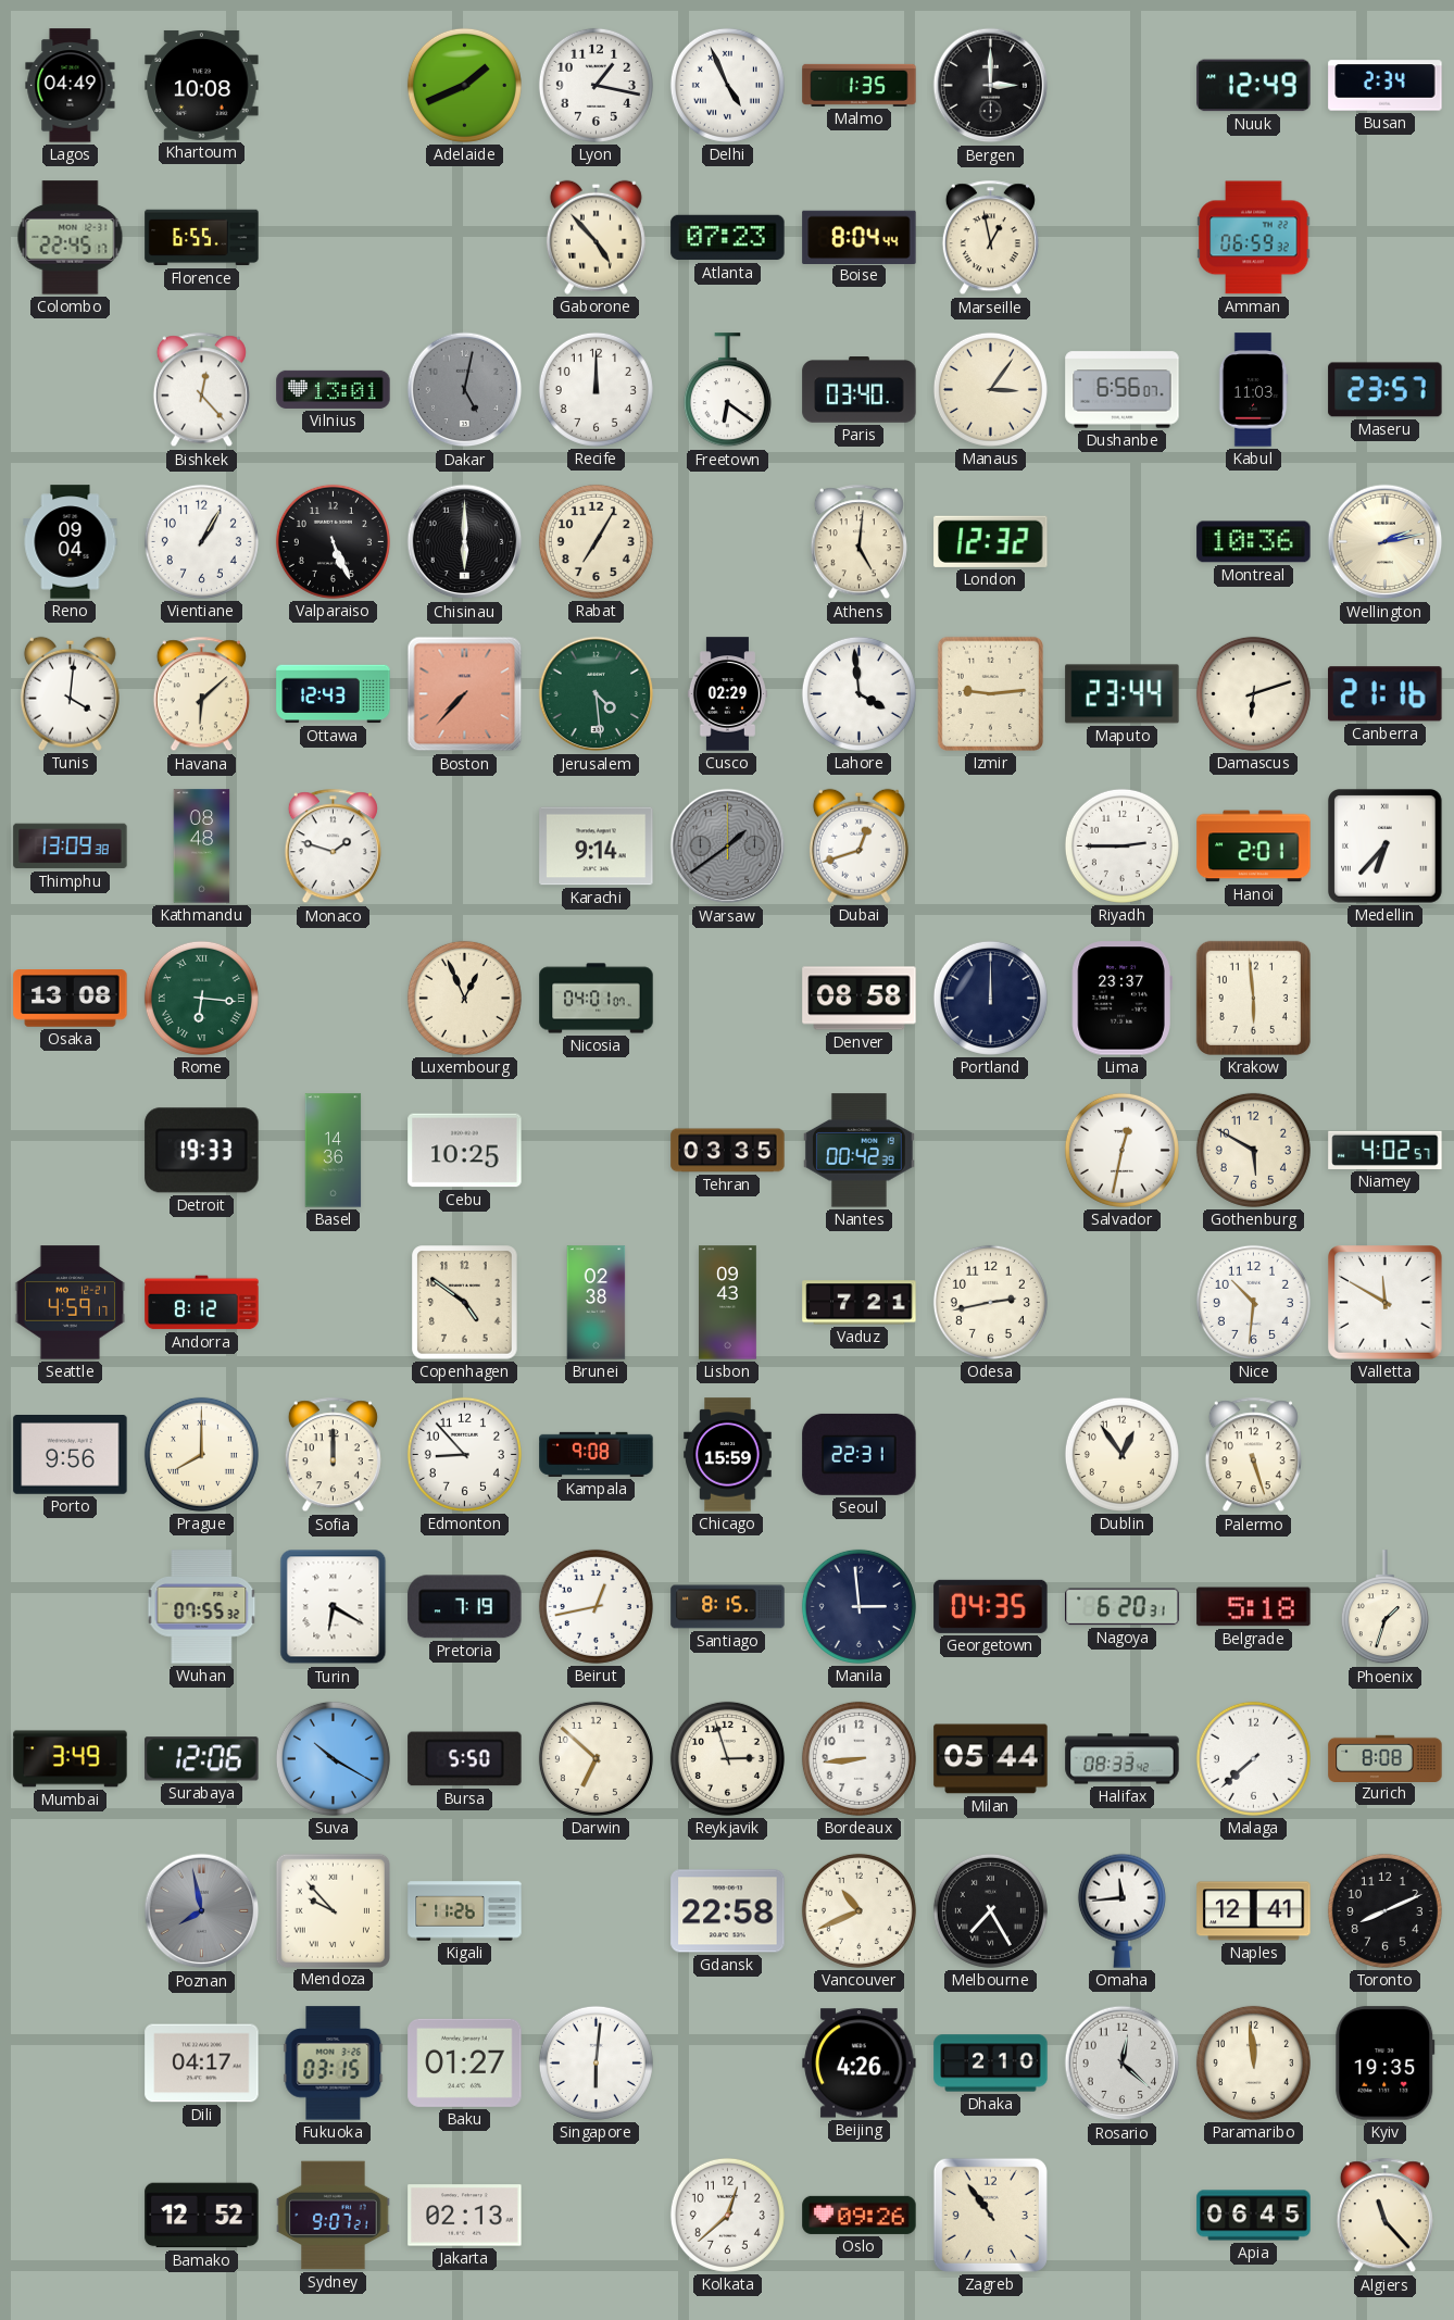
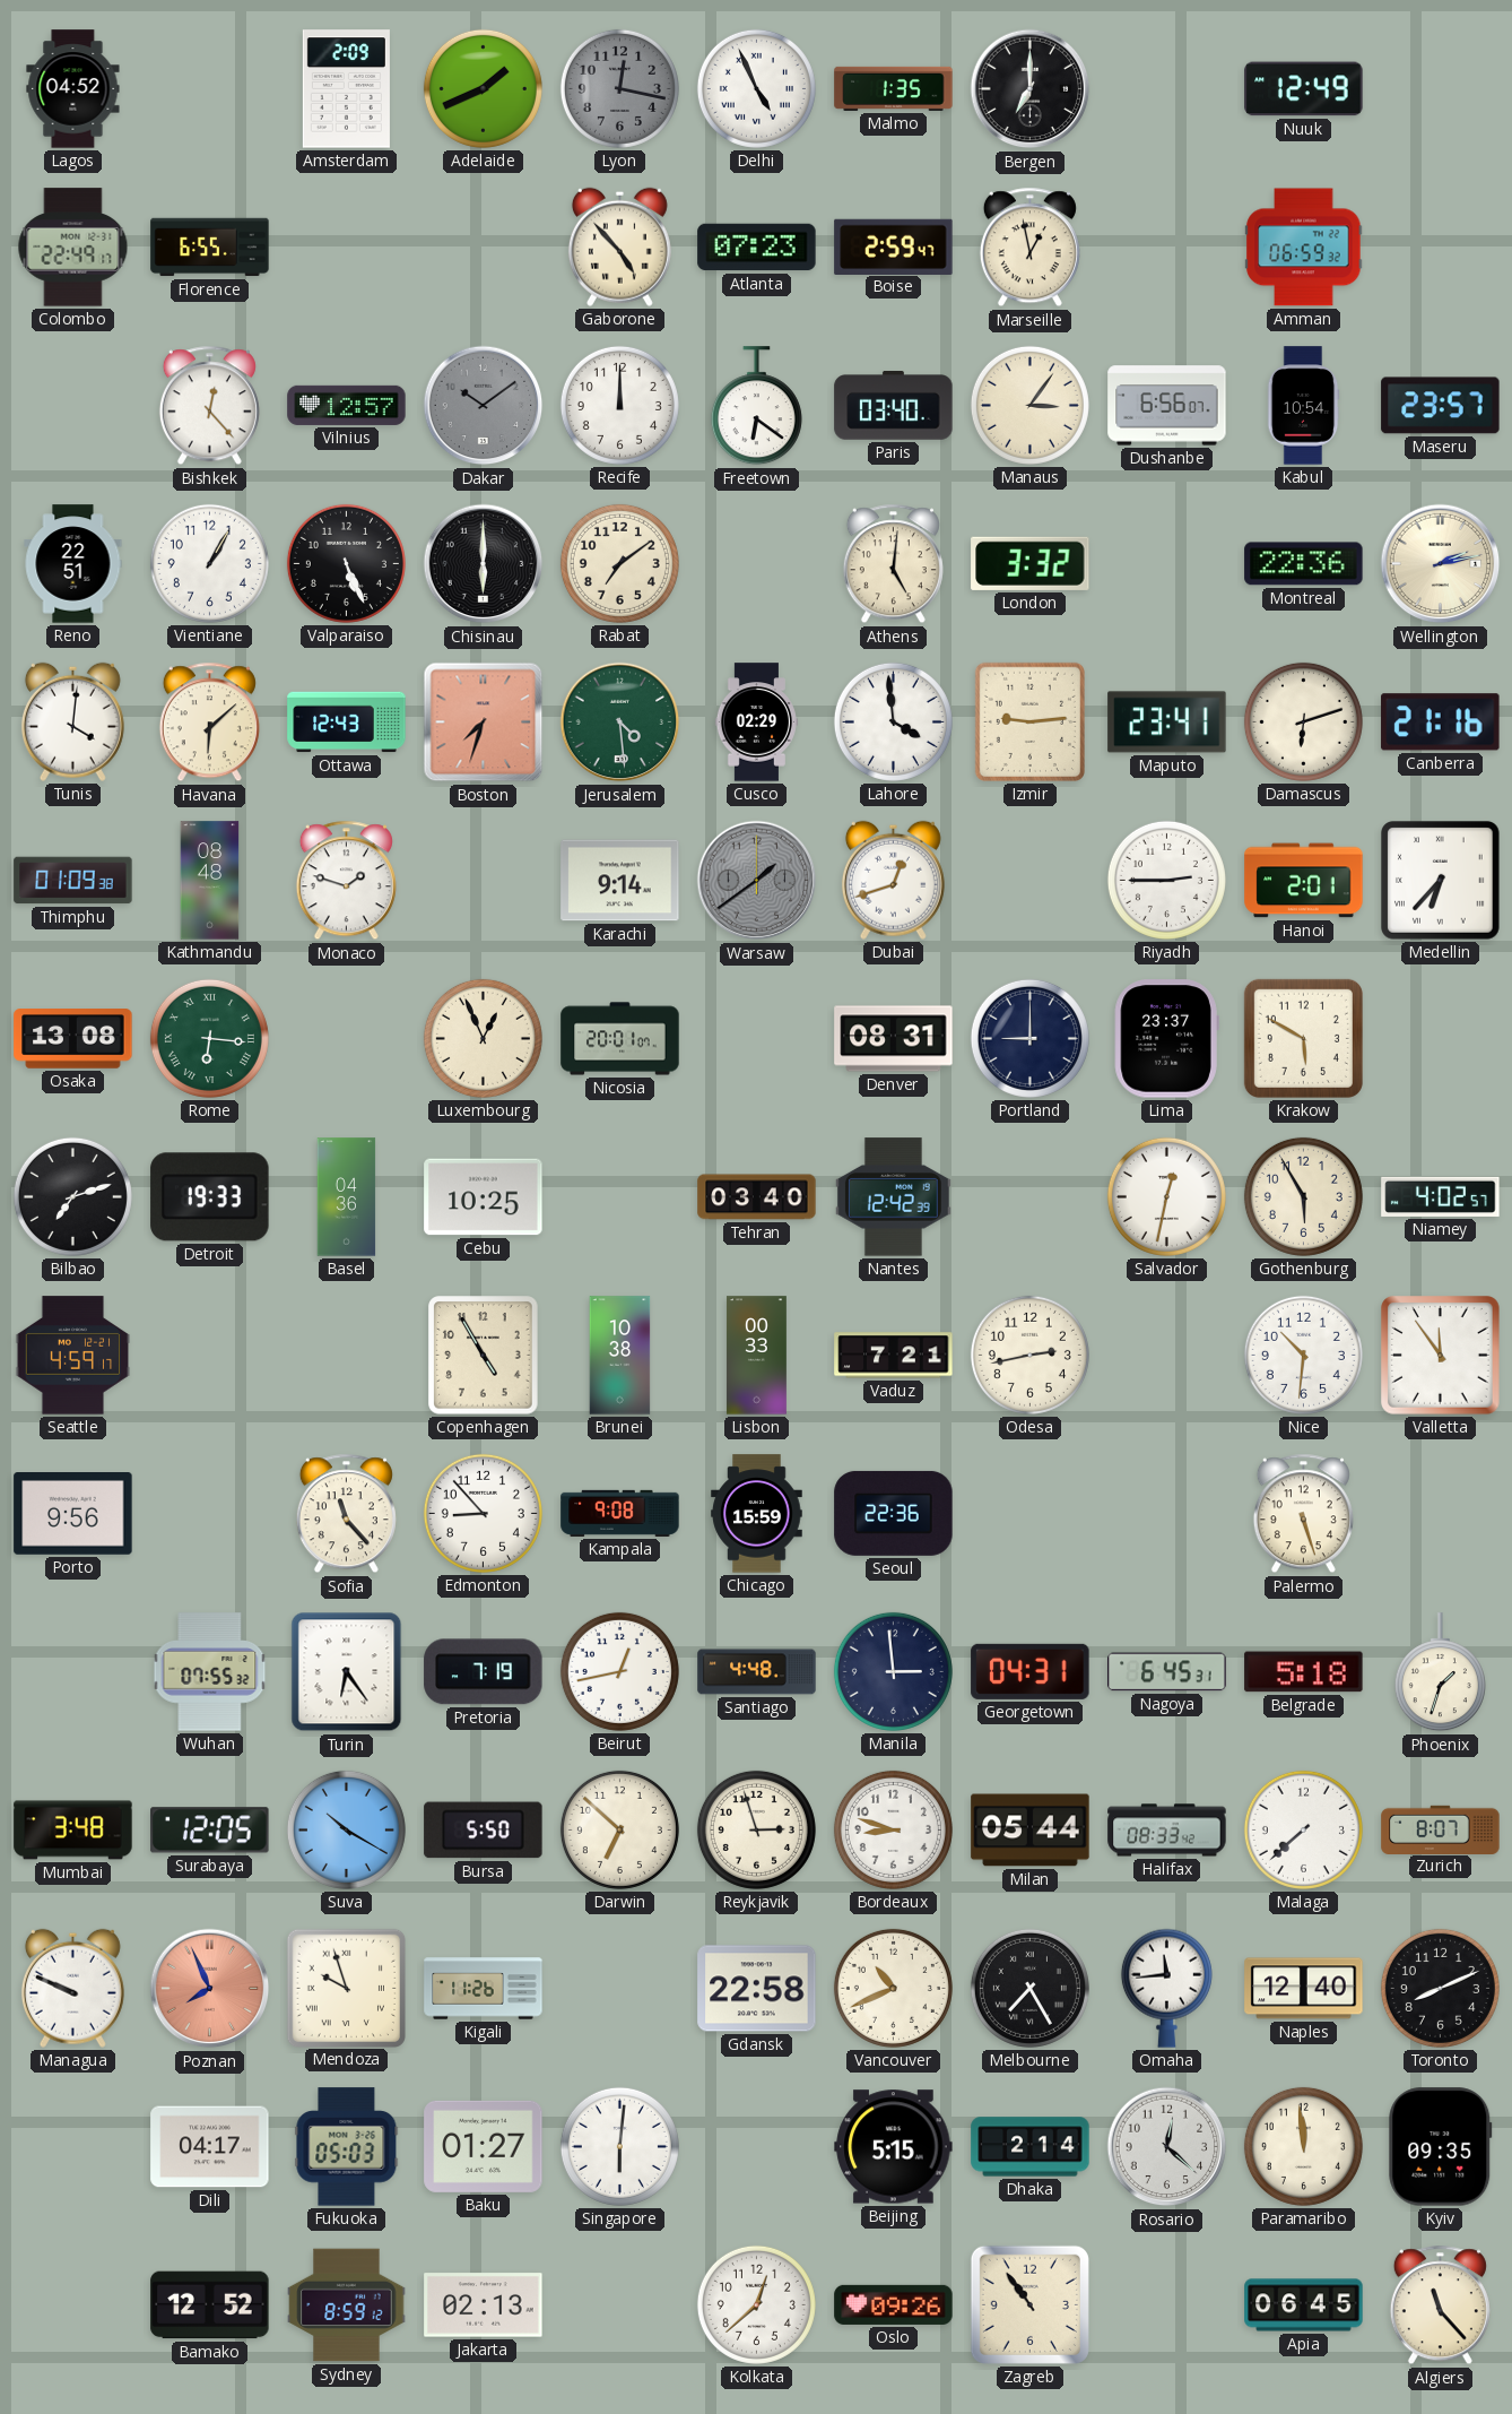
Lagos: 04:49 -> 04:52 (73, 89)
Khartoum: 10:08 -> none (202, 85)
Amsterdam: none -> 2:09 (346, 89)
Lyon: 1:17 -> 12:17 (619, 88)
Lyon dial: white -> grey (619, 88)
Bergen: 3:00 -> 7:00 (1031, 89)
Busan: 2:34 -> none (1386, 86)
Colombo: 22:45 -> 22:49 (73, 248)
Boise: 8:04 -> 2:59 (894, 246)
Vilnius: 13:01 -> 12:57 (347, 405)
Dakar: 5:02 -> 10:09 (484, 406)
Kabul: 11:03 -> 10:54 (1303, 406)
Reno: 09:04 -> 22:51 (73, 564)
Rabat: 7:05 -> 7:09 (619, 563)
London: 12:32 -> 3:32 (1031, 563)
Montreal: 10:36 -> 22:36 (1304, 564)
Boston: 7:37 -> 7:33 (484, 723)
Maputo: 23:44 -> 23:41 (1167, 723)
Thimphu: 13:09 -> 01:09 (73, 881)
Nicosia: 04:01 -> 20:01 (620, 1039)
Denver: 08:58 -> 08:31 (894, 1039)
Portland: 12:00 -> 9:00 (1029, 1038)
Krakow: 5:59 -> 5:50 (1303, 1038)
Bilbao: none -> 7:12 (72, 1196)
Basel: 14:36 -> 04:36 (347, 1197)
Tehran: 03:35 -> 03:40 (757, 1197)
Nantes: 00:42 -> 12:42 (893, 1197)
Gothenburg: 5:50 -> 5:55 (1303, 1196)
Andorra: 8:12 -> none (202, 1303)
Copenhagen: 4:51 -> 4:55 (484, 1356)
Brunei: 02:38 -> 10:38 (620, 1356)
Lisbon: 09:43 -> 00:33 (756, 1356)
Valletta: 11:50 -> 11:54 (1441, 1356)
Prague: 8:00 -> none (201, 1454)
Sofia: 12:00 -> 11:23 (346, 1514)
Seoul: 22:31 -> 22:36 (894, 1513)
Dublin: 12:54 -> none (1121, 1454)
Turin: 6:20 -> 6:24 (347, 1672)
Santiago: 8:15 -> 4:48 (757, 1672)
Georgetown: 04:35 -> 04:31 (1031, 1671)
Nagoya: 6:20 -> 6:45 (1167, 1672)
Mumbai: 3:49 -> 3:48 (73, 1831)
Surabaya: 12:06 -> 12:05 (210, 1831)
Bordeaux: 8:44 -> 8:48 (893, 1829)
Zurich: 8:08 -> 8:07 (1441, 1829)
Managua: none -> 9:49 (72, 1988)
Poznan: 7:58 -> 7:56 (210, 1989)
Poznan dial: grey -> salmon (210, 1989)
Mendoza: 9:53 -> 9:57 (346, 1988)
Naples: 12:41 -> 12:40 (1304, 1989)
Fukuoka: 03:15 -> 05:03 (347, 2147)
Beijing: 4:26 -> 5:15 (894, 2147)
Dhaka: 2:10 -> 2:14 (1031, 2147)
Kyiv: 19:35 -> 09:35 (1441, 2147)
Sydney: 9:07 -> 8:59 (347, 2305)
